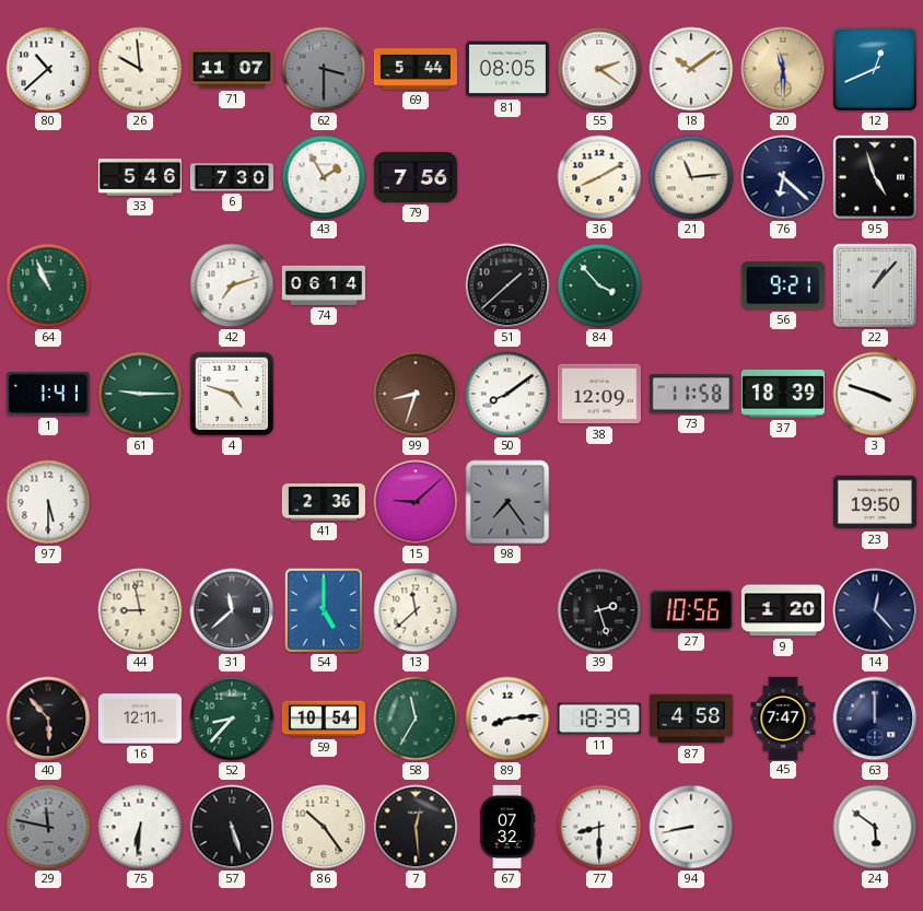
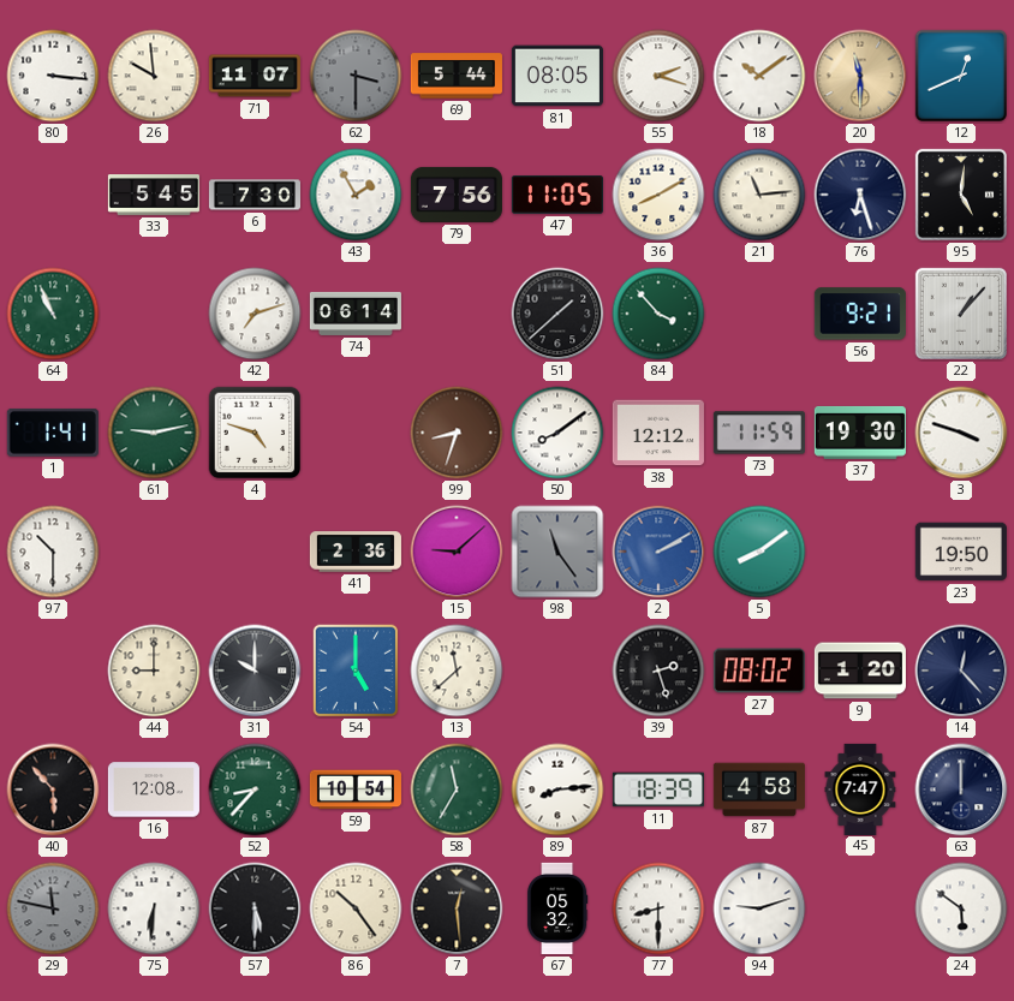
80: 10:38 -> 3:16 (53, 76)
55: 2:21 -> 2:18 (658, 76)
33: 5:46 -> 5:45 (154, 196)
47: none -> 11:05 (557, 196)
76: 6:22 -> 6:27 (860, 195)
95: 4:57 -> 5:01 (961, 195)
61: 9:15 -> 9:13 (154, 433)
38: 12:09 -> 12:12 (658, 433)
73: 11:58 -> 11:59 (759, 433)
37: 18:39 -> 19:30 (860, 433)
97: 5:30 -> 10:30 (53, 552)
98: 7:24 -> 11:24 (557, 552)
2: none -> 2:10 (658, 552)
5: none -> 8:09 (759, 552)
44: 8:58 -> 9:00 (154, 671)
31: 11:38 -> 10:00 (255, 671)
27: 10:56 -> 08:02 (759, 671)
16: 12:11 -> 12:08 (154, 790)
57: 5:27 -> 5:30 (255, 908)
67: 07:32 -> 05:32 (557, 908)
94: 8:43 -> 9:12 (759, 908)
